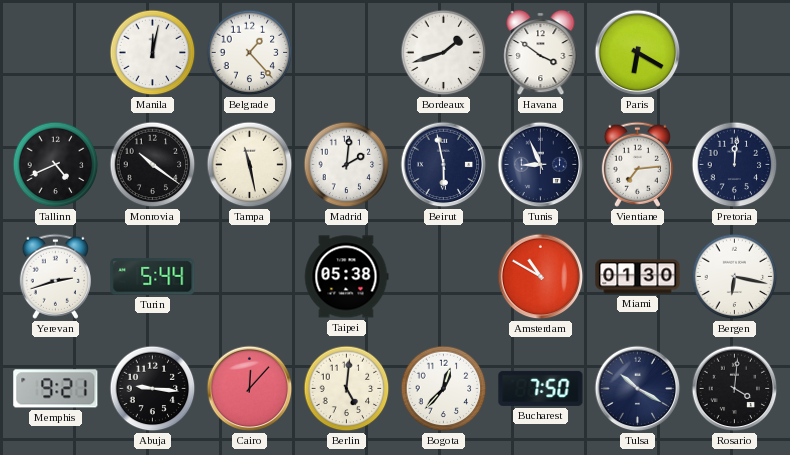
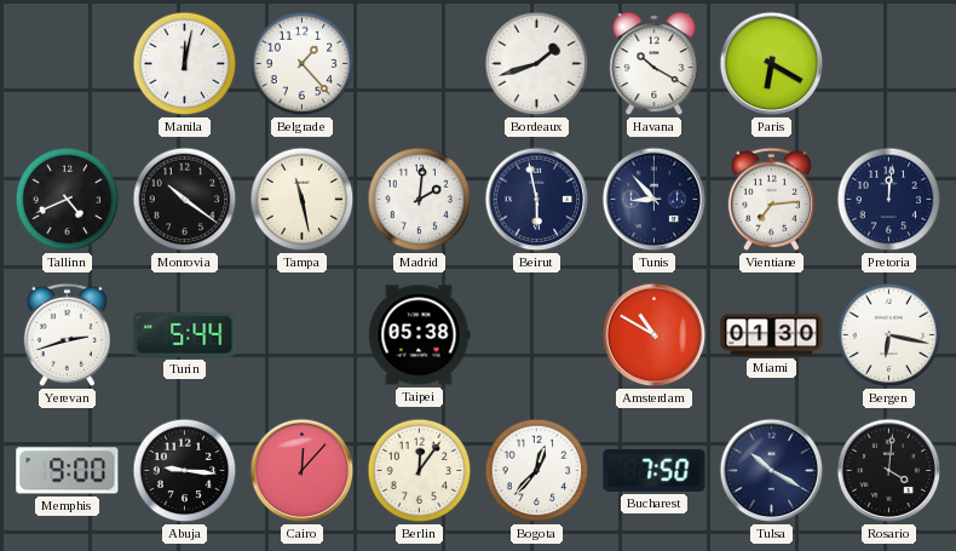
Havana: 3:51 -> 10:20 (655, 64)
Tunis: 8:56 -> 8:53 (655, 200)
Memphis: 9:21 -> 9:00 (68, 471)
Berlin: 5:01 -> 12:06 (420, 471)
